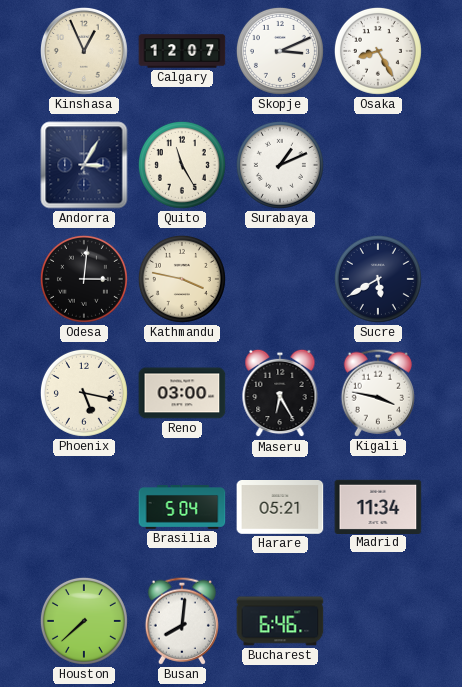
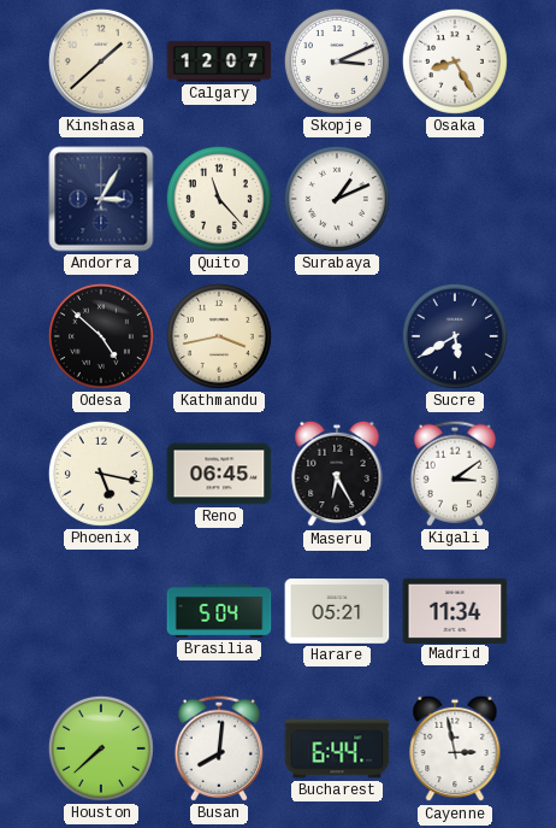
Kinshasa: 12:56 -> 1:38 (101, 61)
Quito: 11:25 -> 11:23 (219, 199)
Odesa: 3:01 -> 4:52 (101, 336)
Kathmandu: 3:47 -> 3:43 (219, 336)
Reno: 03:00 -> 06:45 (219, 474)
Kigali: 3:47 -> 3:09 (455, 474)
Bucharest: 6:46 -> 6:44 (337, 748)
Cayenne: none -> 2:58 (455, 748)
